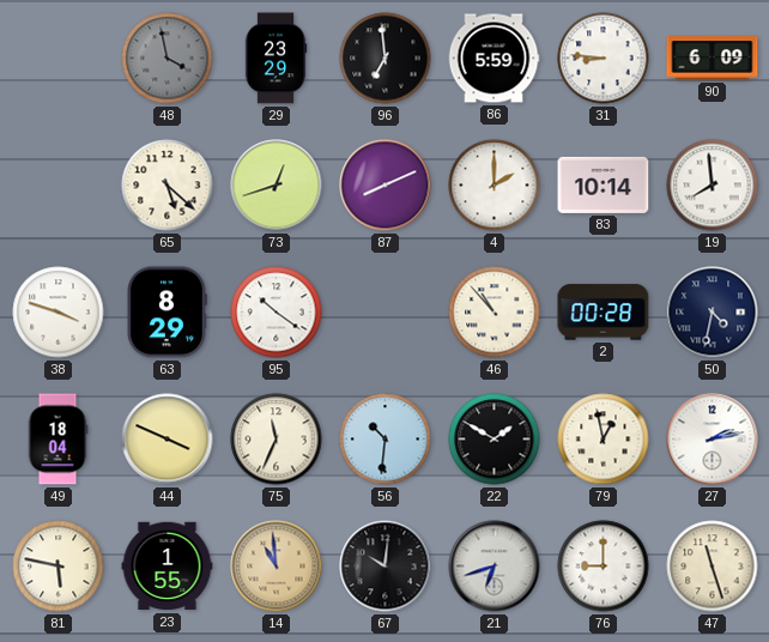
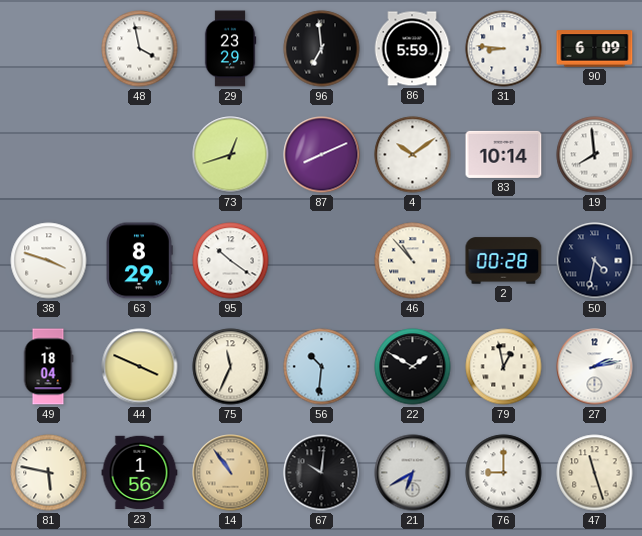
48 dial: grey -> white (140, 49)
65: 5:22 -> none (168, 186)
4: 2:00 -> 10:09 (413, 155)
23: 1:55 -> 1:56 (140, 473)
14: 10:59 -> 10:54 (231, 473)
21: 6:42 -> 6:40 (413, 473)
